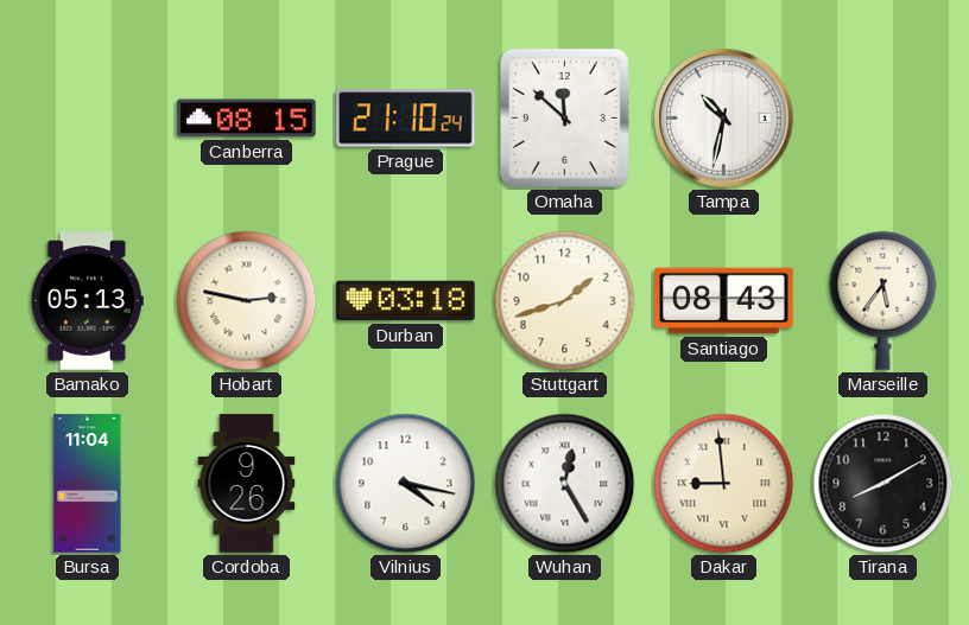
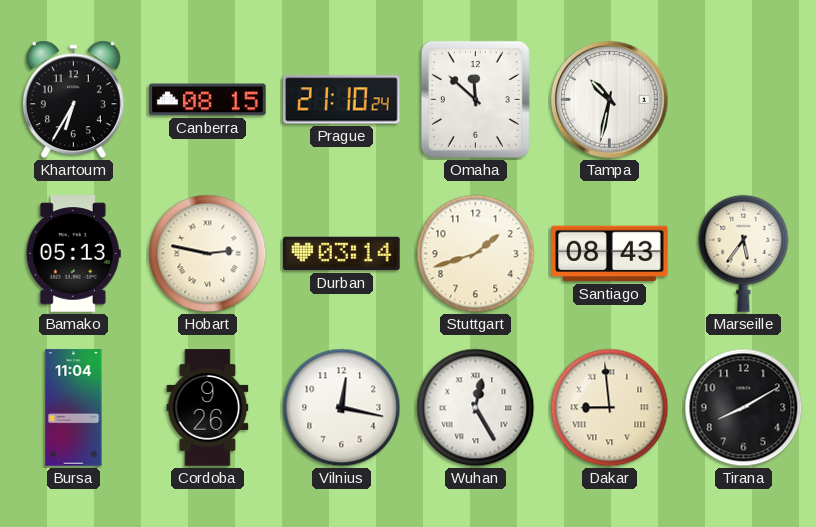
Khartoum: none -> 6:35 (73, 100)
Durban: 03:18 -> 03:14 (342, 254)
Vilnius: 4:17 -> 12:17 (342, 408)
